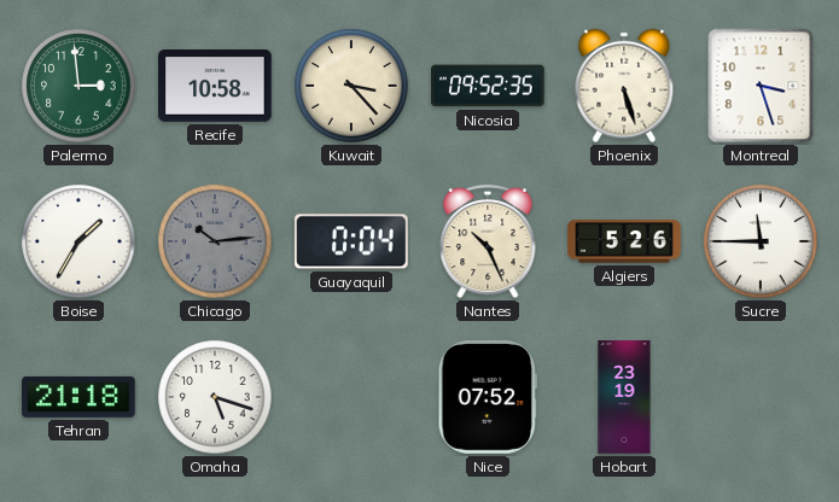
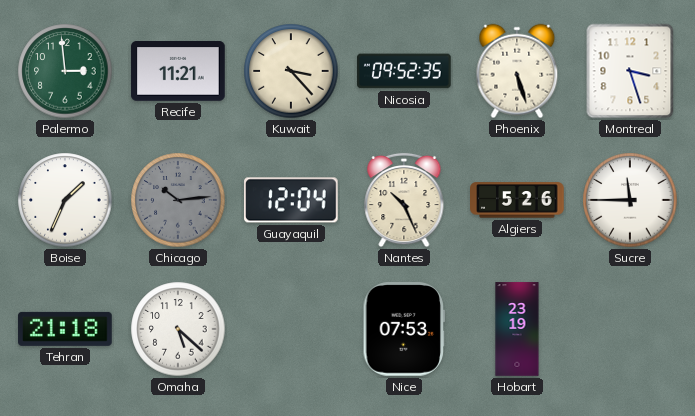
Recife: 10:58 -> 11:21 (178, 72)
Boise: 1:35 -> 1:34 (65, 200)
Guayaquil: 0:04 -> 12:04 (291, 200)
Omaha: 5:18 -> 5:22 (178, 329)
Nice: 07:52 -> 07:53 (404, 329)
